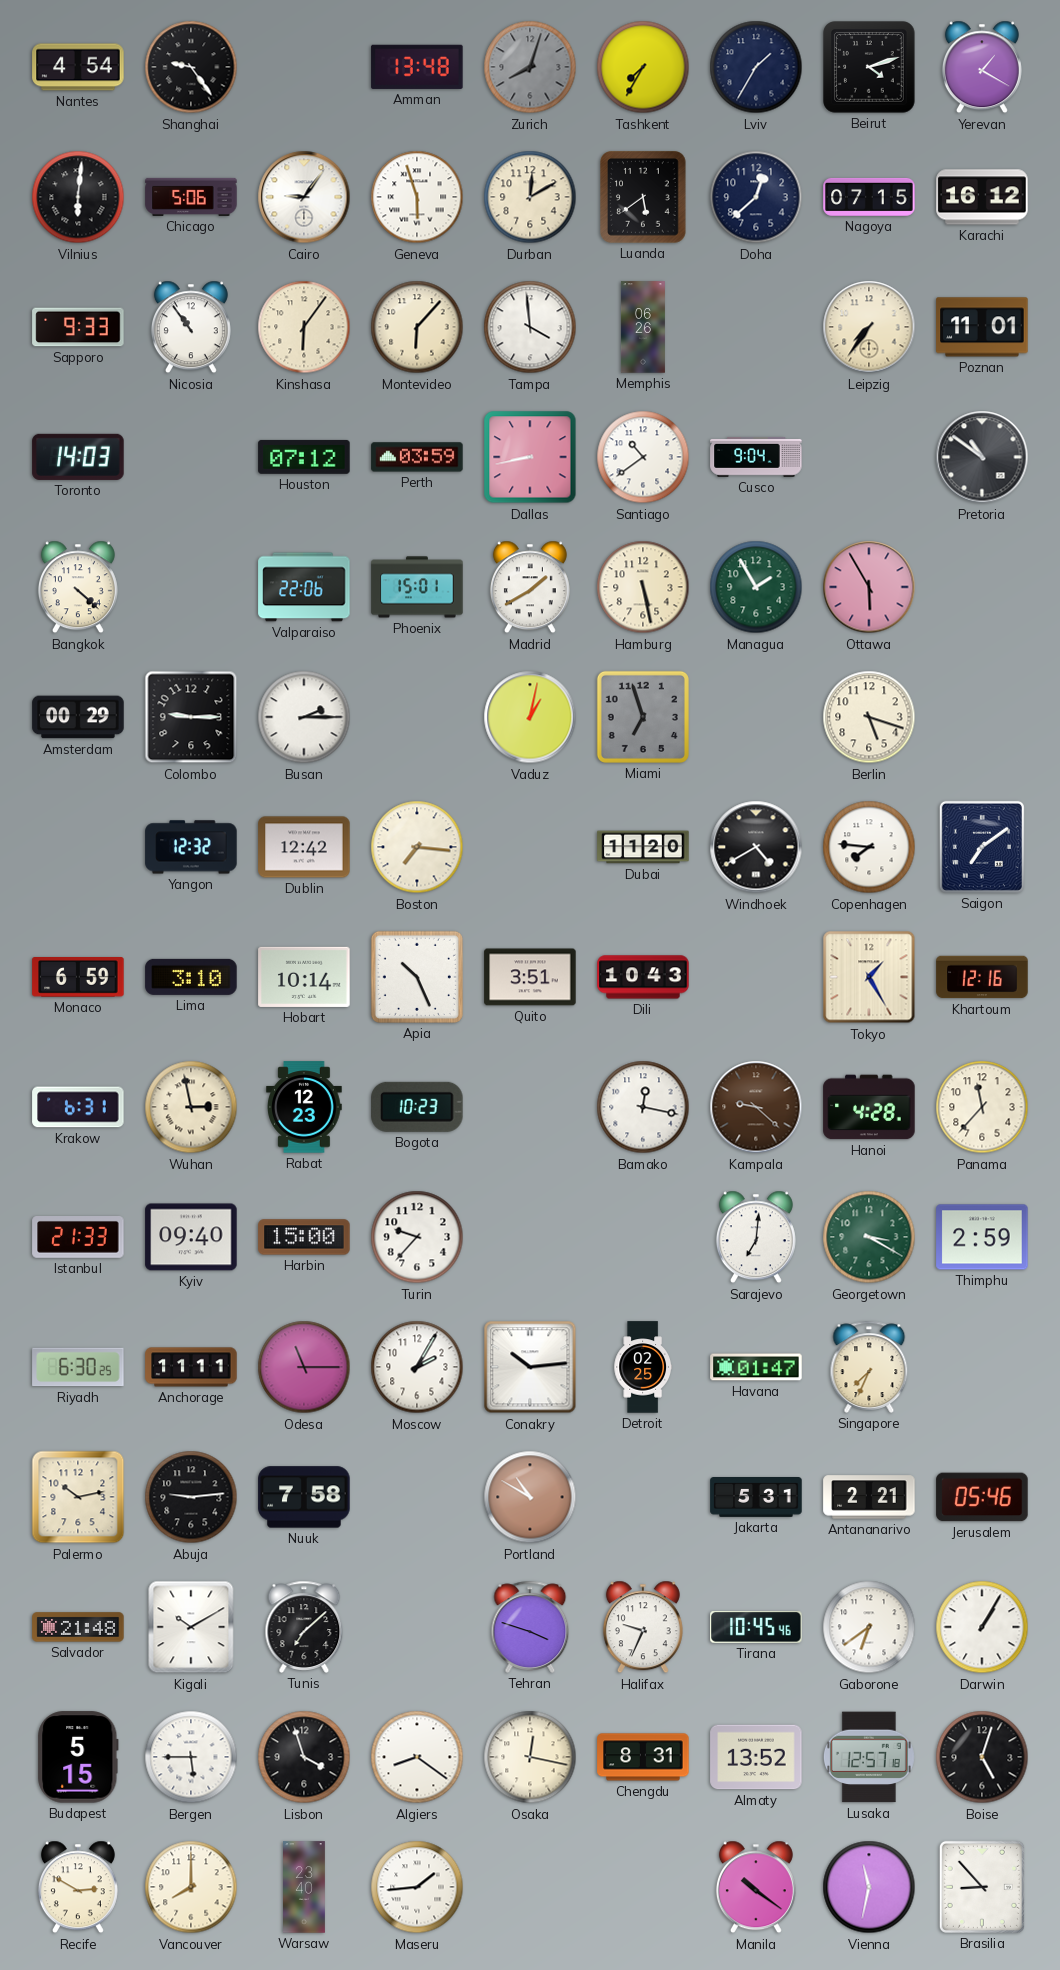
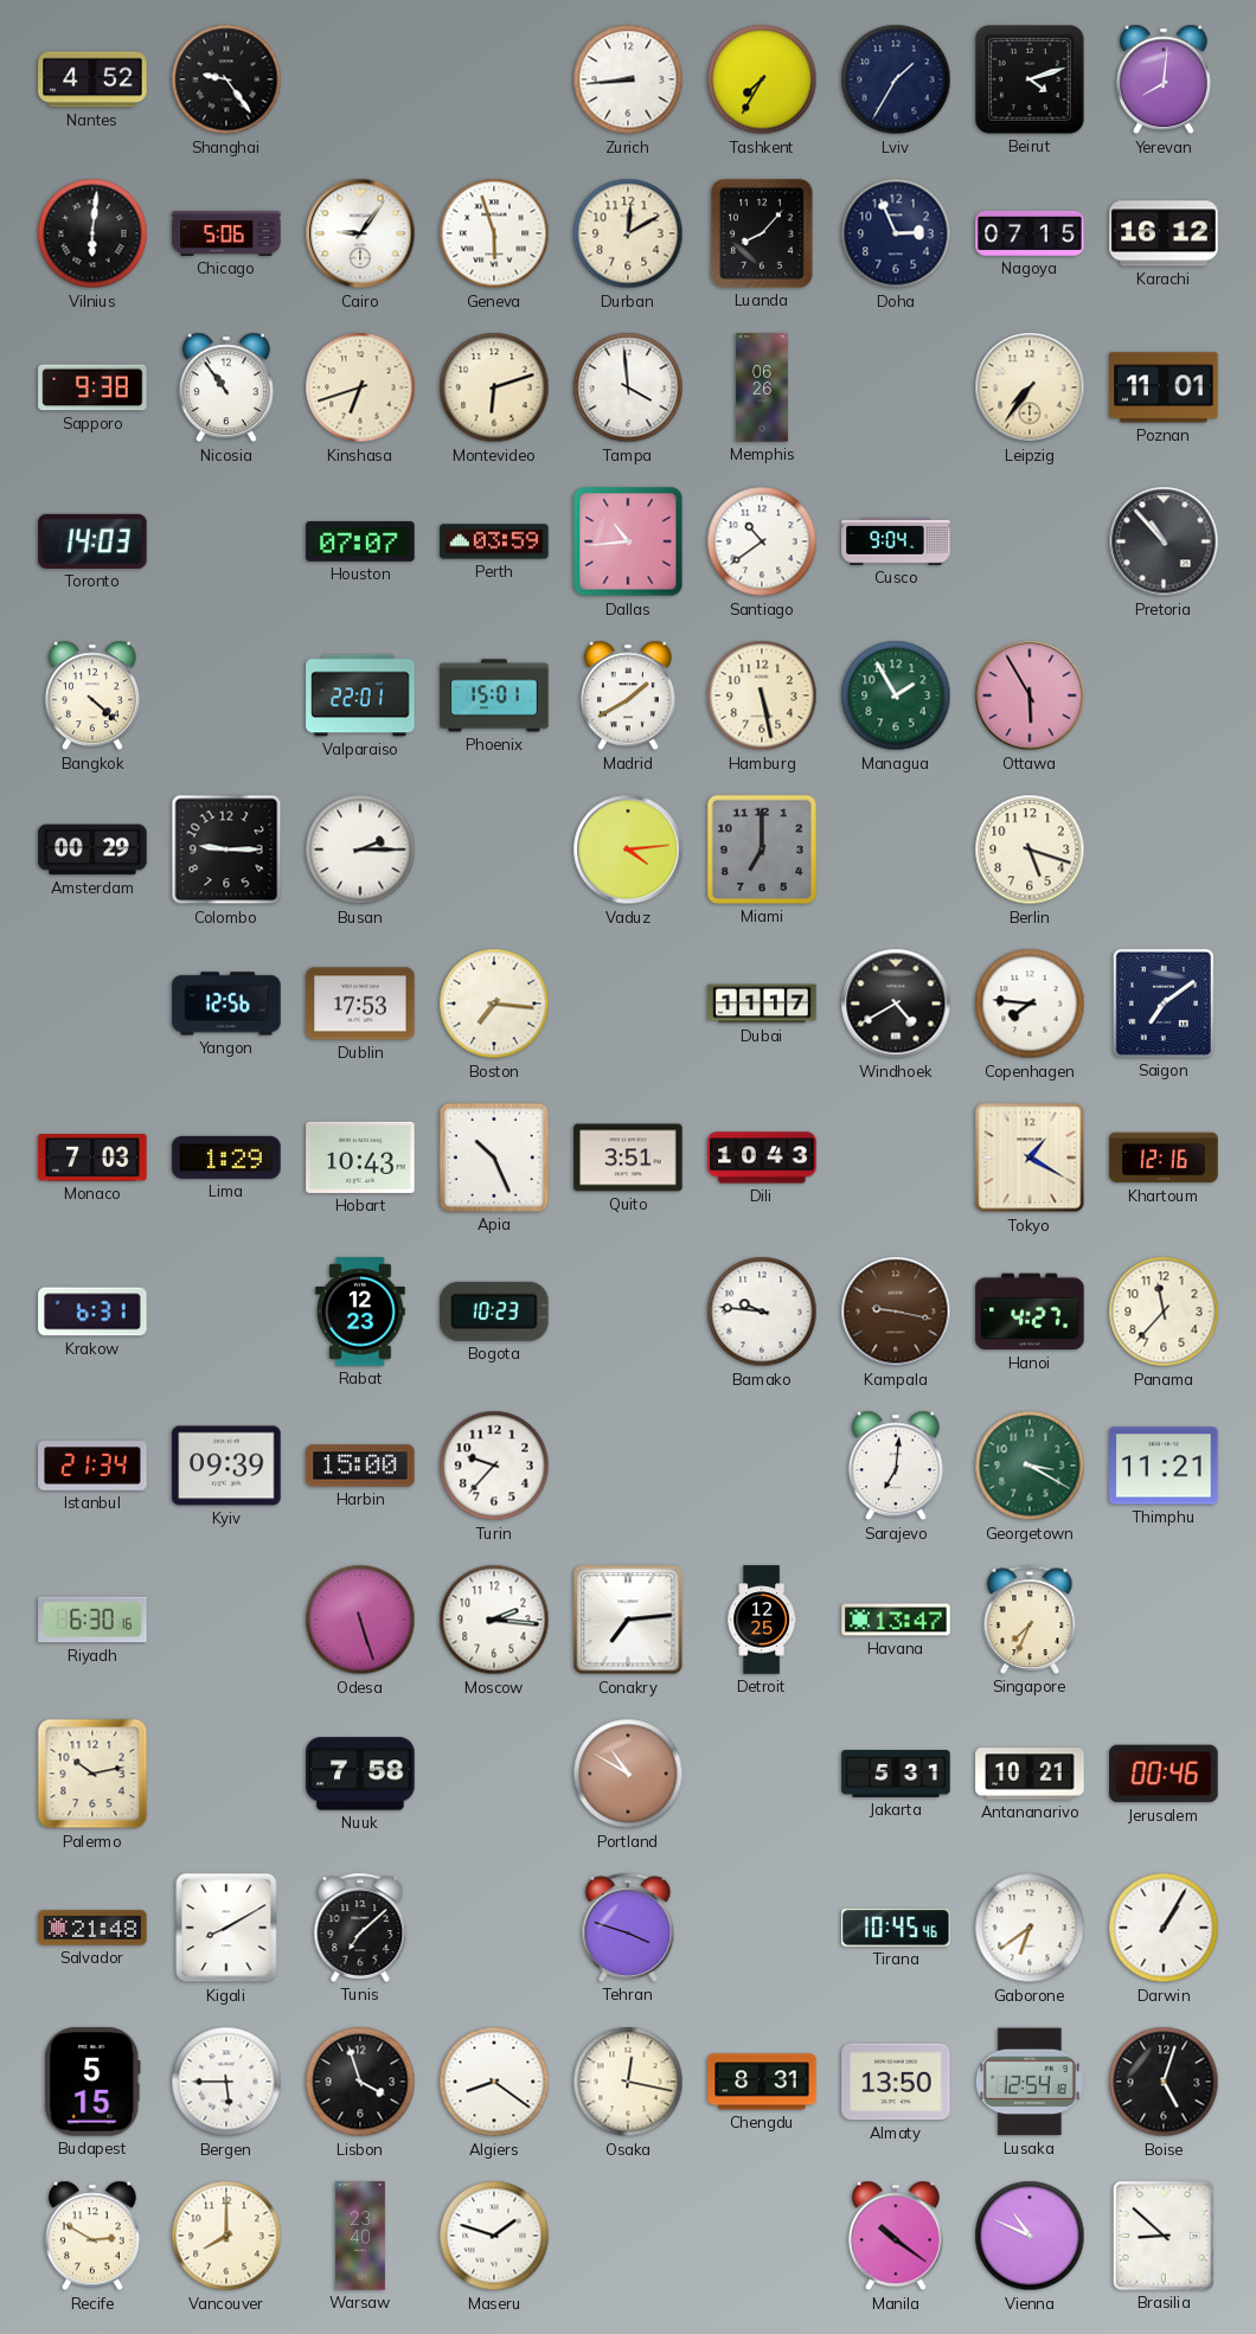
Nantes: 4:54 -> 4:52 (92, 79)
Amman: 13:48 -> none (417, 67)
Zurich: 8:03 -> 8:44 (628, 79)
Zurich dial: grey -> white (628, 79)
Yerevan: 1:20 -> 8:01 (1164, 79)
Luanda: 5:39 -> 8:07 (762, 233)
Doha: 12:38 -> 2:56 (896, 233)
Sapporo: 9:33 -> 9:38 (92, 387)
Kinshasa: 6:06 -> 6:42 (360, 387)
Montevideo: 6:07 -> 6:12 (494, 387)
Houston: 07:12 -> 07:07 (360, 541)
Dallas: 8:43 -> 10:44 (628, 541)
Pretoria: 10:51 -> 10:53 (1164, 541)
Valparaiso: 22:06 -> 22:01 (360, 695)
Vaduz: 1:02 -> 4:14 (628, 849)
Miami: 6:57 -> 7:00 (762, 849)
Yangon: 12:32 -> 12:56 (226, 1004)
Dublin: 12:42 -> 17:53 (360, 1004)
Dubai: 11:20 -> 11:17 (762, 1004)
Monaco: 6:59 -> 7:03 (92, 1159)
Lima: 3:10 -> 1:29 (226, 1158)
Hobart: 10:14 -> 10:43 (360, 1158)
Tokyo: 1:25 -> 1:20 (1030, 1158)
Wuhan: 2:58 -> none (191, 1107)
Bamako: 12:17 -> 9:46 (762, 1312)
Kampala: 9:22 -> 9:17 (896, 1312)
Hanoi: 4:28 -> 4:27 (1030, 1312)
Istanbul: 21:33 -> 21:34 (92, 1467)
Kyiv: 09:40 -> 09:39 (226, 1466)
Thimphu: 2:59 -> 11:21 (1164, 1466)
Riyadh: 6:30:25 -> 6:30:16 (92, 1620)
Anchorage: 11:11 -> none (191, 1367)
Odesa: 11:15 -> 5:27 (360, 1620)
Moscow: 2:05 -> 2:16 (494, 1620)
Conakry: 10:14 -> 7:14 (628, 1620)
Detroit: 02:25 -> 12:25 (762, 1620)
Havana: 01:47 -> 13:47 (896, 1620)
Abuja: 9:14 -> none (191, 1497)
Antananarivo: 2:21 -> 10:21 (1030, 1774)
Jerusalem: 05:46 -> 00:46 (1164, 1774)
Kigali: 10:10 -> 8:10 (226, 1928)
Halifax: 9:34 -> none (643, 1627)
Almaty: 13:52 -> 13:50 (896, 2082)
Lusaka: 12:57 -> 12:54 (1030, 2082)
Maseru: 1:44 -> 1:48 (494, 2236)
Vienna: 11:32 -> 10:49 (1030, 2236)
Brasilia: 8:53 -> 8:52 (1164, 2236)
